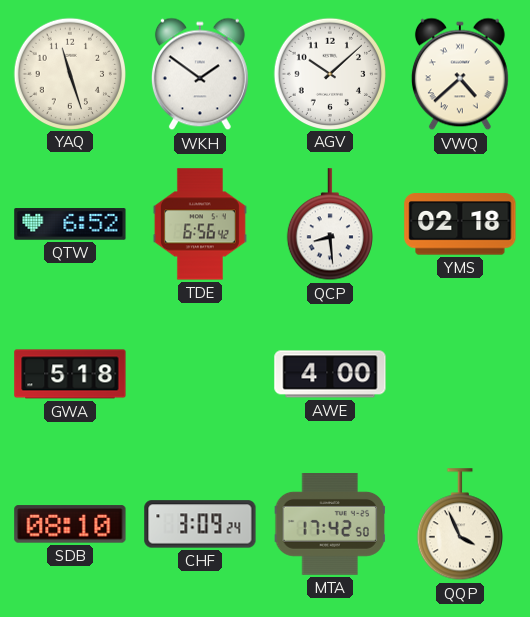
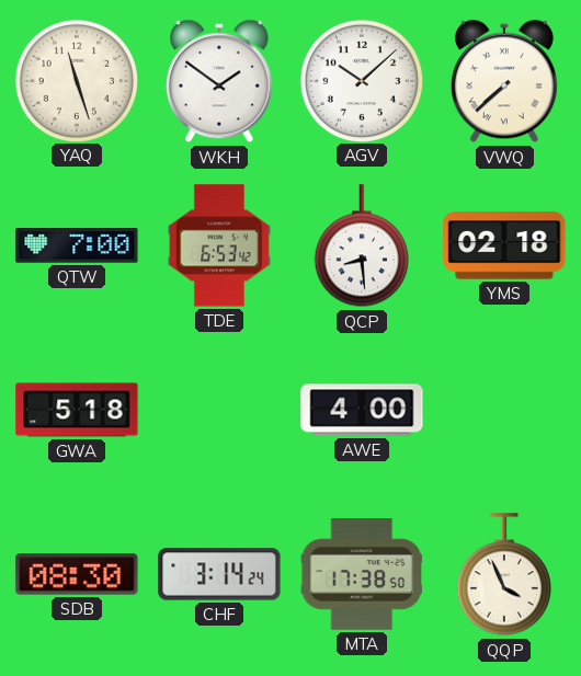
VWQ: 4:38 -> 7:38 (504, 81)
QTW: 6:52 -> 7:00 (77, 245)
TDE: 6:56 -> 6:53 (219, 245)
SDB: 08:10 -> 08:30 (77, 574)
CHF: 3:09 -> 3:14 (219, 574)
MTA: 17:42 -> 17:38 (361, 575)
